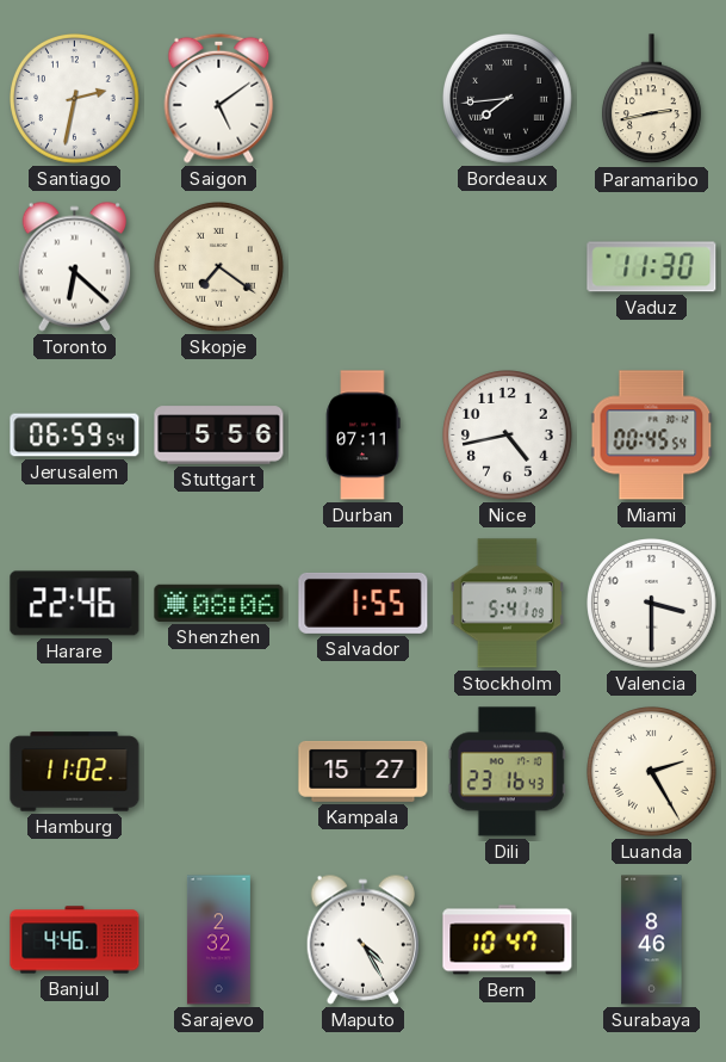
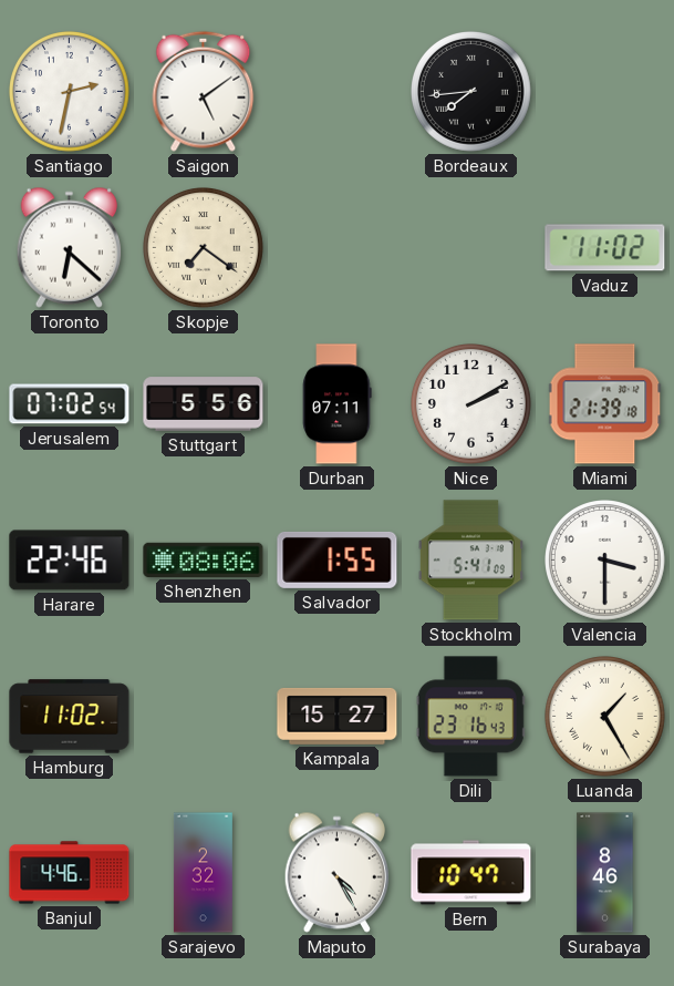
Paramaribo: 2:43 -> none (651, 99)
Vaduz: 11:30 -> 11:02 (605, 248)
Jerusalem: 06:59 -> 07:02 (70, 404)
Nice: 4:43 -> 2:10 (471, 404)
Miami: 00:45 -> 21:39 (605, 404)
Luanda: 2:25 -> 1:25 (605, 717)
